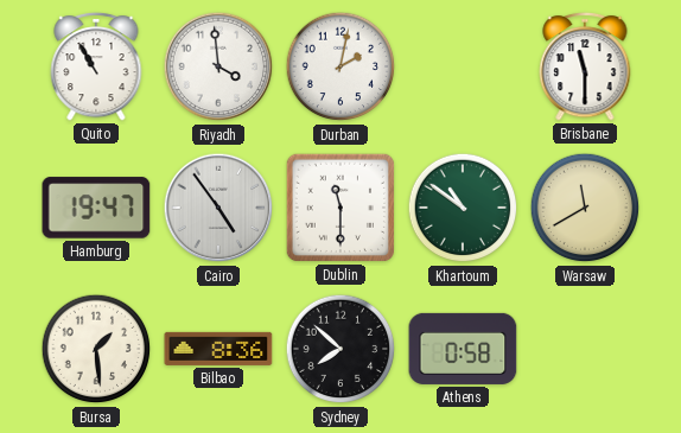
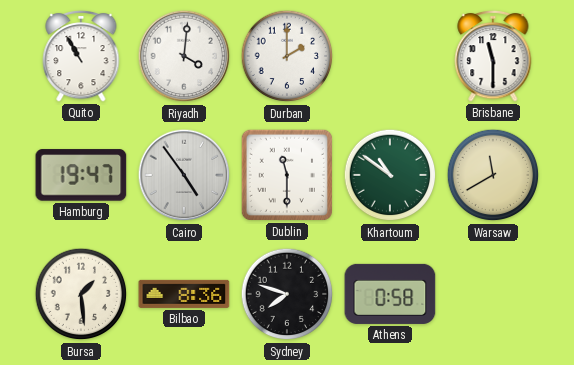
Riyadh: 3:59 -> 4:01 (184, 56)
Durban: 2:02 -> 2:00 (287, 56)
Sydney: 7:52 -> 7:48 (287, 294)
